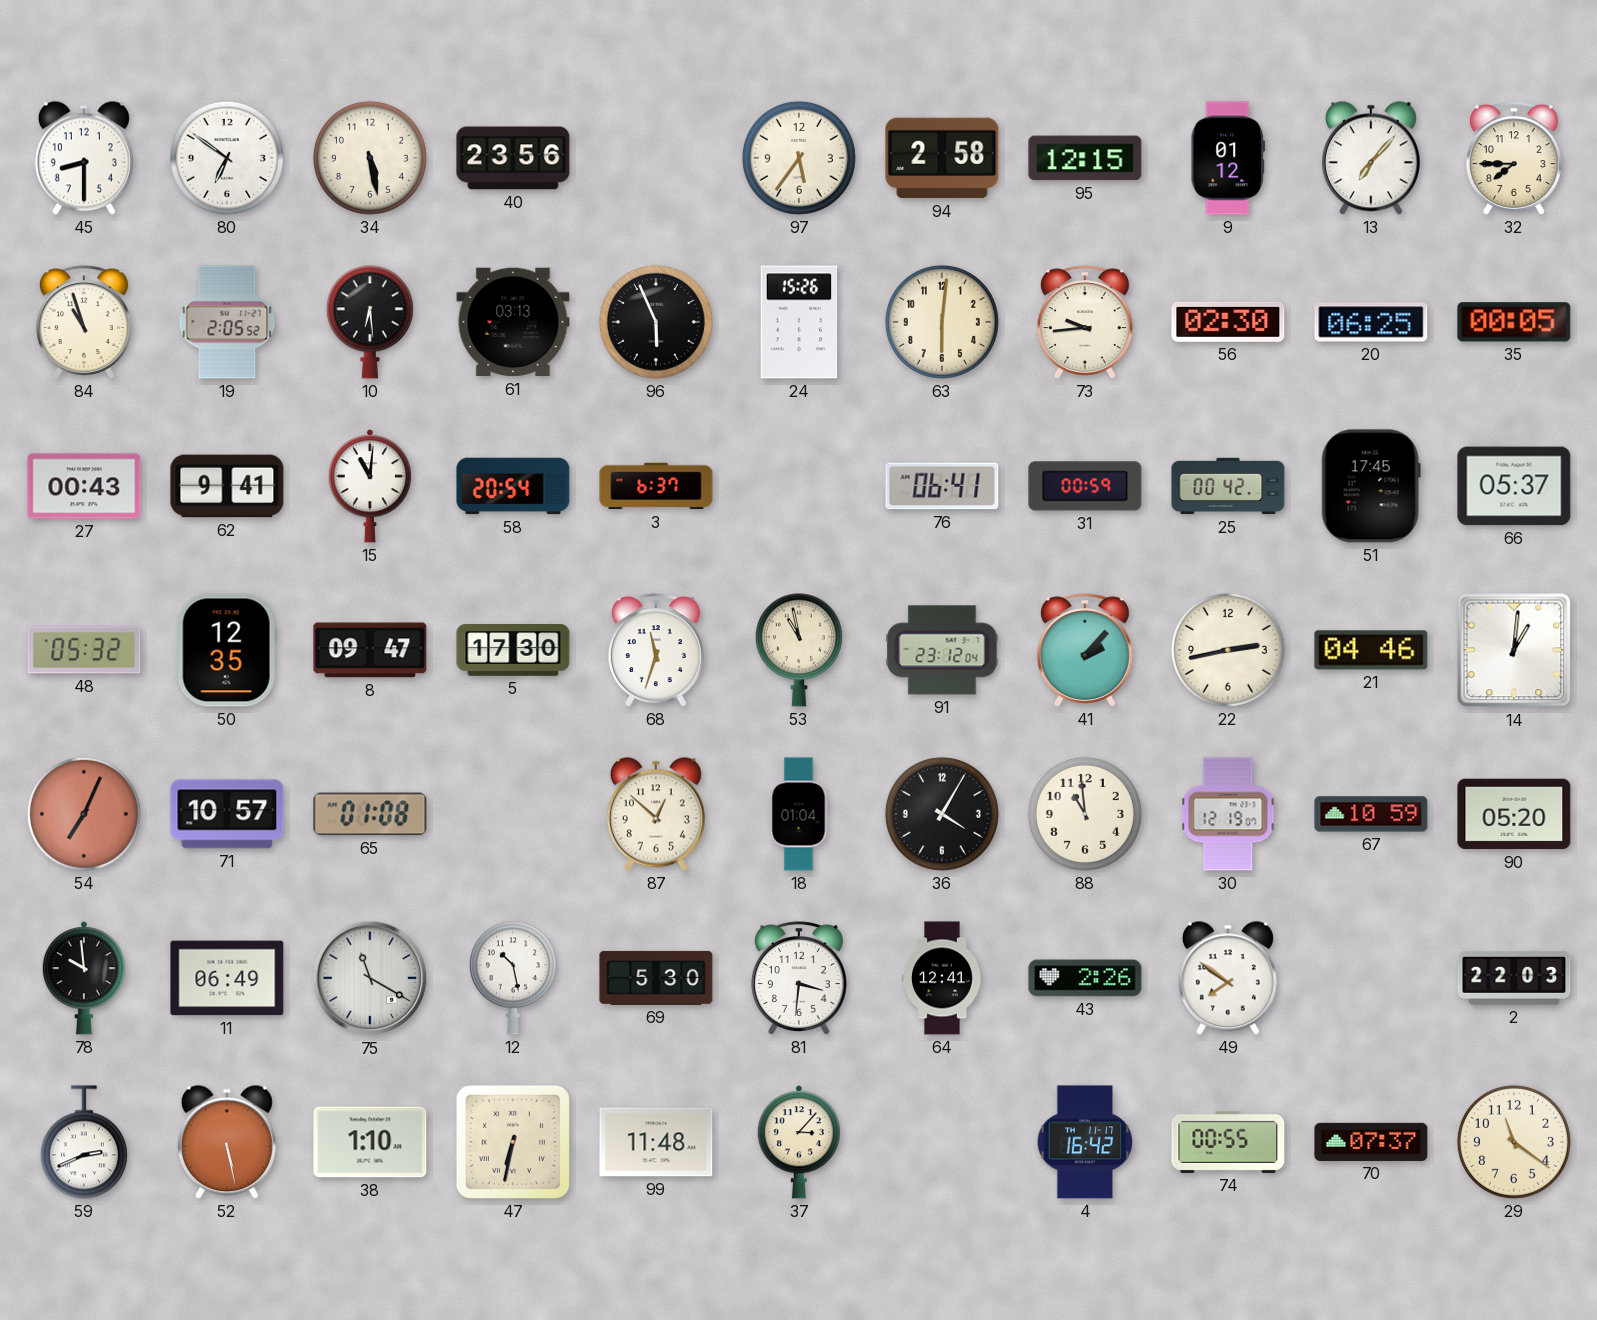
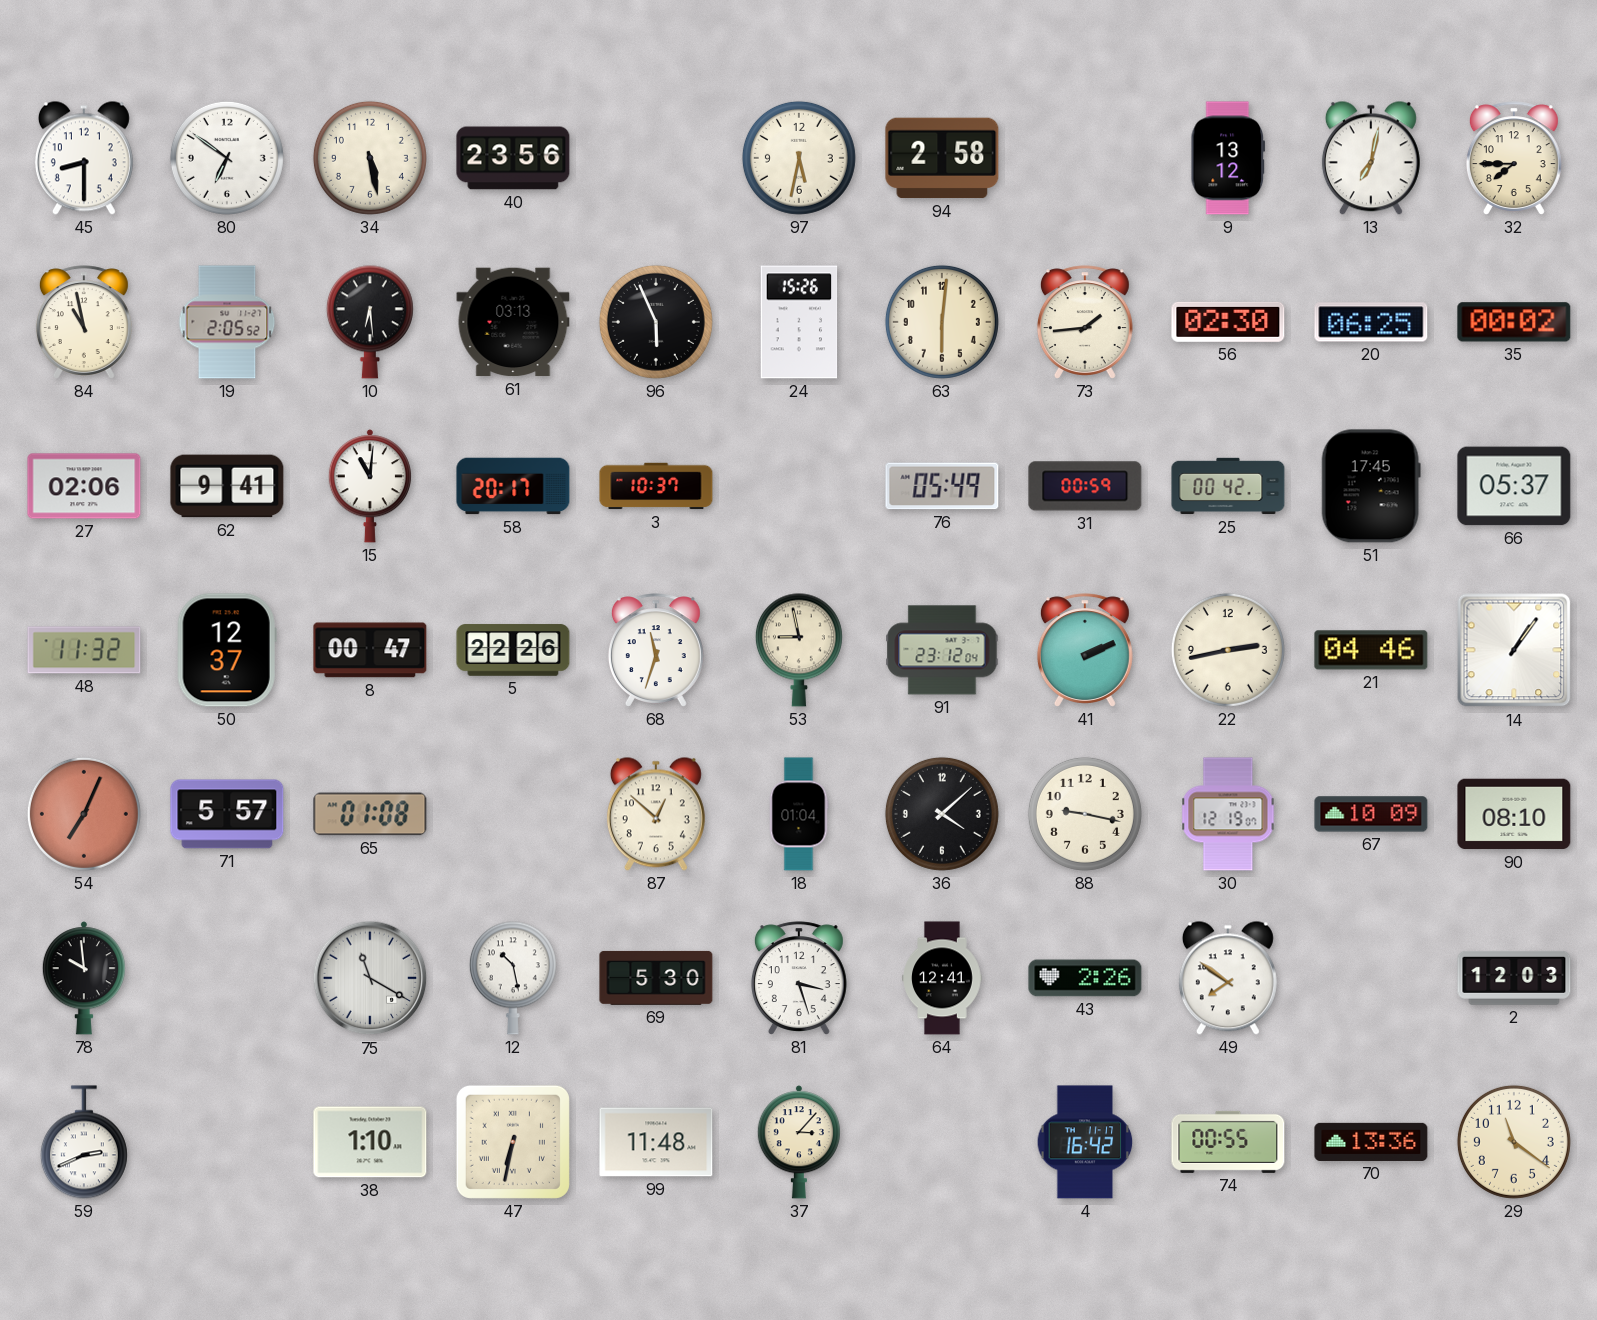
97: 5:36 -> 5:32 (799, 158)
95: 12:15 -> none (1085, 158)
9: 01:12 -> 13:12 (1228, 158)
13: 7:07 -> 7:02 (1371, 158)
84: 10:57 -> 10:58 (84, 322)
73: 9:44 -> 1:44 (1085, 322)
35: 00:05 -> 00:02 (1514, 322)
27: 00:43 -> 02:06 (84, 486)
58: 20:54 -> 20:17 (513, 486)
3: 6:37 -> 10:37 (656, 486)
76: 06:41 -> 05:49 (942, 486)
48: 05:32 -> 11:32 (84, 650)
50: 12:35 -> 12:37 (227, 650)
8: 09:47 -> 00:47 (370, 650)
5: 17:30 -> 22:26 (513, 650)
53: 10:58 -> 8:58 (799, 650)
41: 2:07 -> 2:11 (1085, 650)
14: 1:01 -> 1:06 (1514, 650)
71: 10:57 -> 5:57 (227, 814)
36: 4:05 -> 4:08 (942, 814)
88: 10:59 -> 9:17 (1085, 814)
67: 10:59 -> 10:09 (1371, 814)
90: 05:20 -> 08:10 (1514, 814)
11: 06:49 -> none (227, 978)
81: 3:31 -> 3:27 (799, 978)
2: 22:03 -> 12:03 (1514, 978)
52: 5:28 -> none (227, 1142)
70: 07:37 -> 13:36 (1371, 1142)
